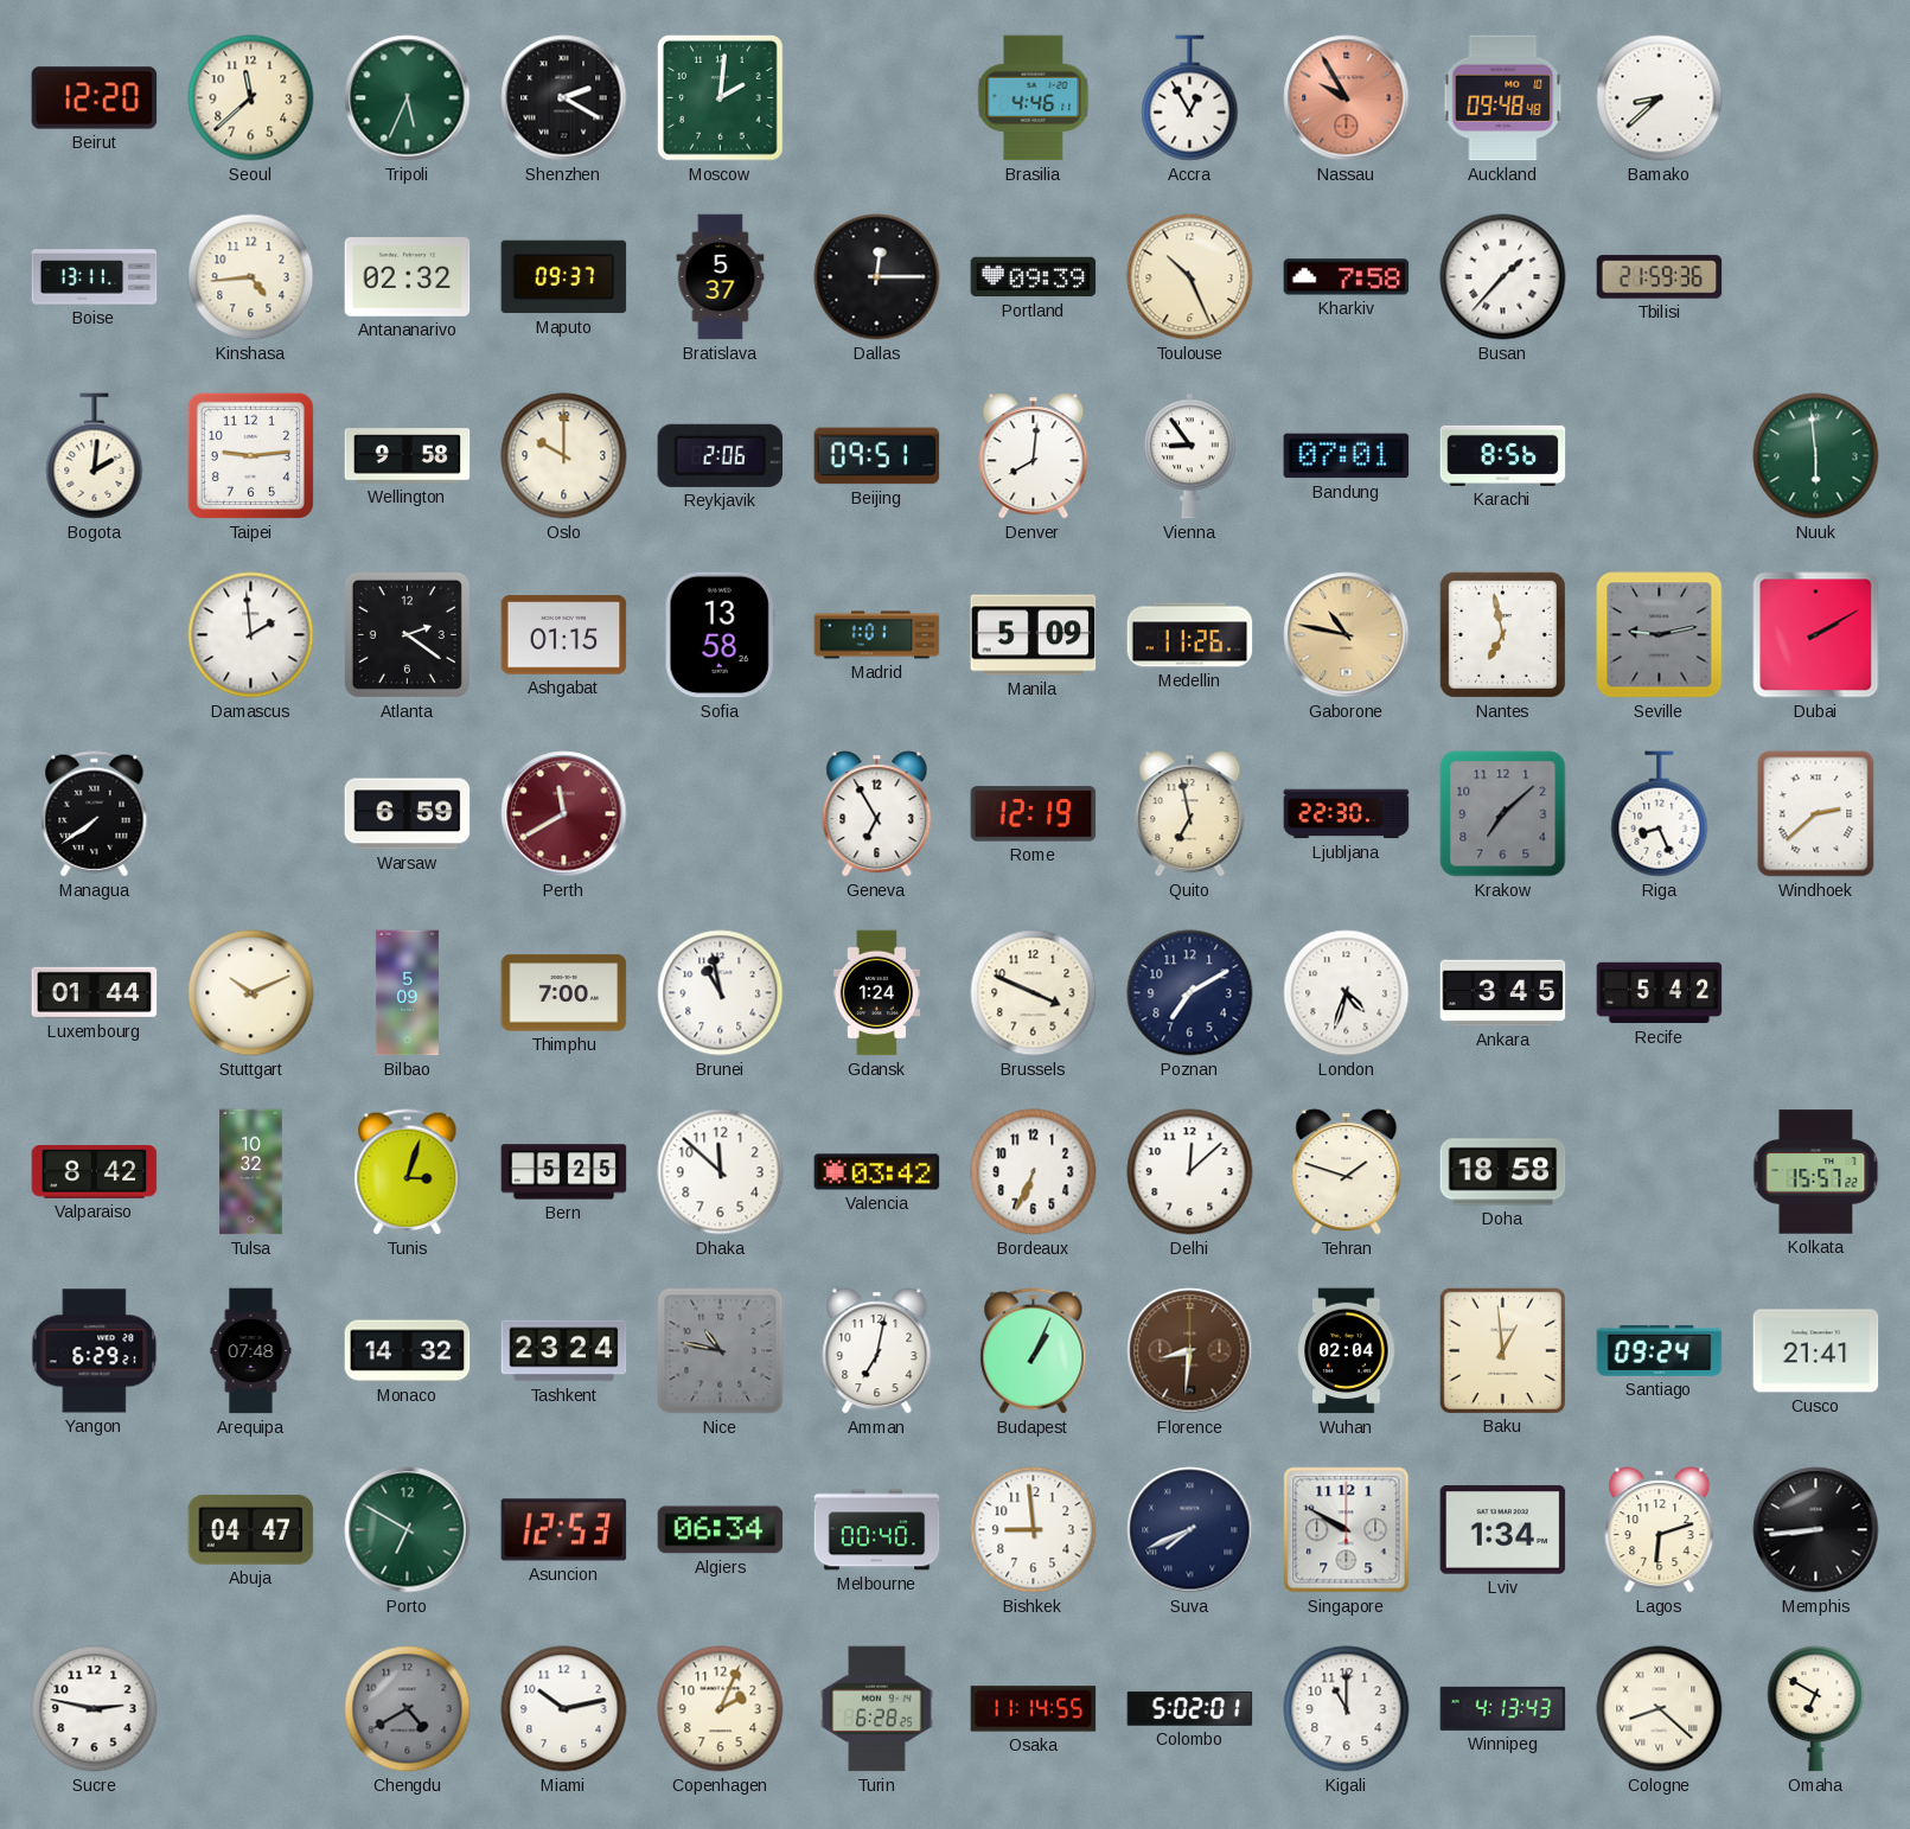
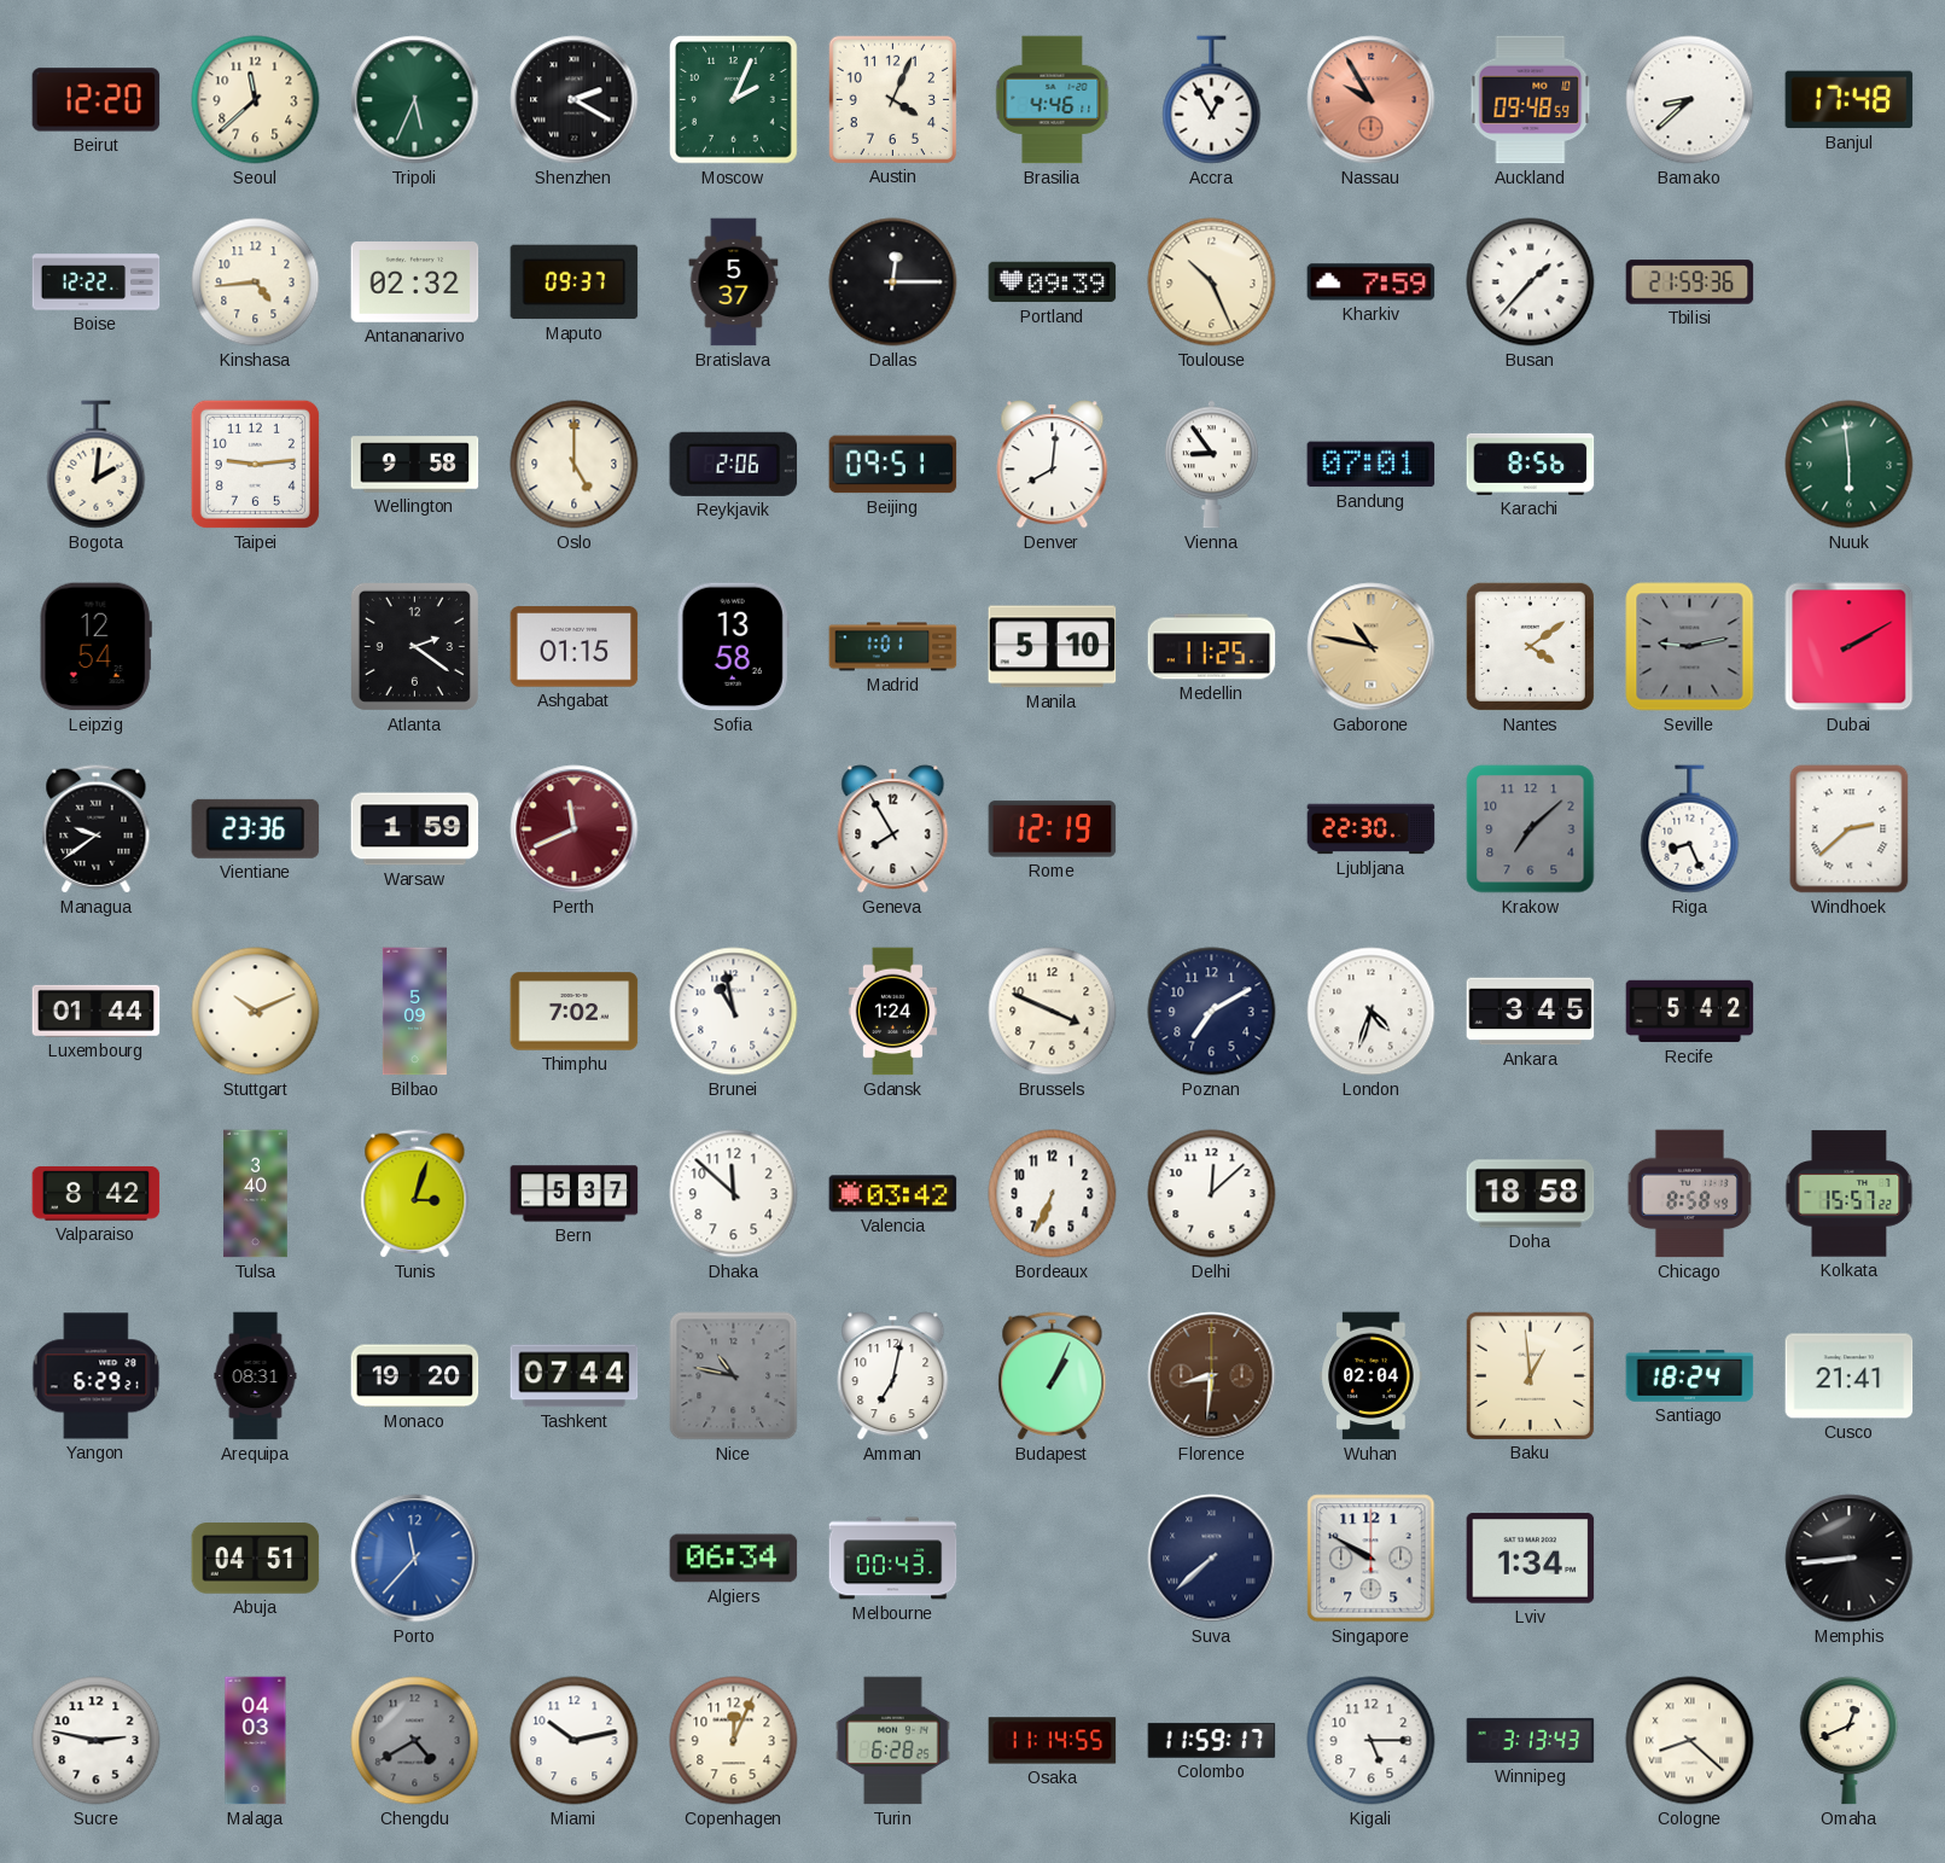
Moscow: 2:01 -> 2:04 (734, 100)
Austin: none -> 4:04 (892, 99)
Auckland: 09:48:48 -> 09:48:59 (1531, 100)
Banjul: none -> 17:48 (1850, 100)
Boise: 13:11 -> 12:22 (97, 283)
Kharkiv: 7:58 -> 7:59 (1372, 283)
Oslo: 10:00 -> 5:00 (575, 465)
Leipzig: none -> 12:54 (95, 647)
Damascus: 1:59 -> none (251, 635)
Manila: 5:09 -> 5:10 (1053, 647)
Medellin: 11:26 -> 11:25 (1212, 647)
Nantes: 6:58 -> 4:09 (1530, 646)
Managua: 7:39 -> 9:39 (97, 829)
Vientiane: none -> 23:36 (256, 828)
Warsaw: 6:59 -> 1:59 (415, 829)
Perth: 11:40 -> 11:41 (575, 829)
Geneva: 6:55 -> 7:55 (893, 829)
Quito: 6:58 -> none (1190, 814)
Thimphu: 7:00 -> 7:02 (575, 1012)
Tulsa: 10:32 -> 3:40 (256, 1194)
Bern: 5:25 -> 5:37 (575, 1194)
Tehran: 1:48 -> none (1347, 1172)
Chicago: none -> 8:58 (1689, 1194)
Arequipa: 07:48 -> 08:31 (256, 1376)
Monaco: 14:32 -> 19:20 (415, 1376)
Tashkent: 23:24 -> 07:44 (575, 1376)
Santiago: 09:24 -> 18:24 (1690, 1375)
Abuja: 04:47 -> 04:51 (256, 1559)
Porto: 6:50 -> 11:37 (415, 1559)
Porto dial: green -> blue (415, 1559)
Asuncion: 12:53 -> none (564, 1530)
Melbourne: 00:40 -> 00:43 (893, 1559)
Bishkek: 8:59 -> none (1034, 1530)
Suva: 7:41 -> 7:38 (1212, 1559)
Lagos: 6:12 -> none (1660, 1530)
Malaga: none -> 04:03 (256, 1741)
Copenhagen: 2:04 -> 12:04 (734, 1741)
Colombo: 5:02 -> 11:59 (1212, 1740)
Kigali: 11:00 -> 5:15 (1372, 1741)
Winnipeg: 4:13 -> 3:13 (1531, 1740)
Omaha: 6:50 -> 12:41 (1850, 1741)
